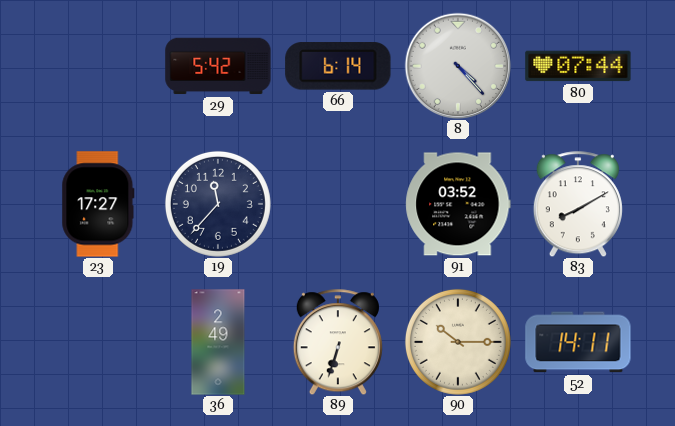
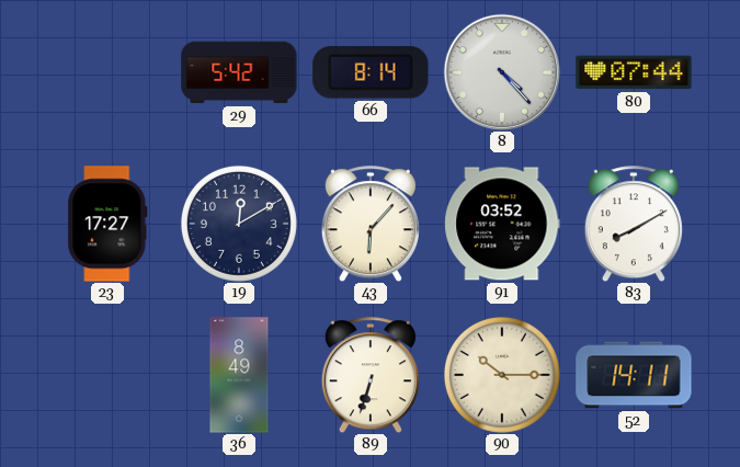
66: 6:14 -> 8:14 (371, 72)
19: 11:37 -> 12:10 (239, 224)
43: none -> 6:07 (371, 224)
36: 2:49 -> 8:49 (239, 375)
